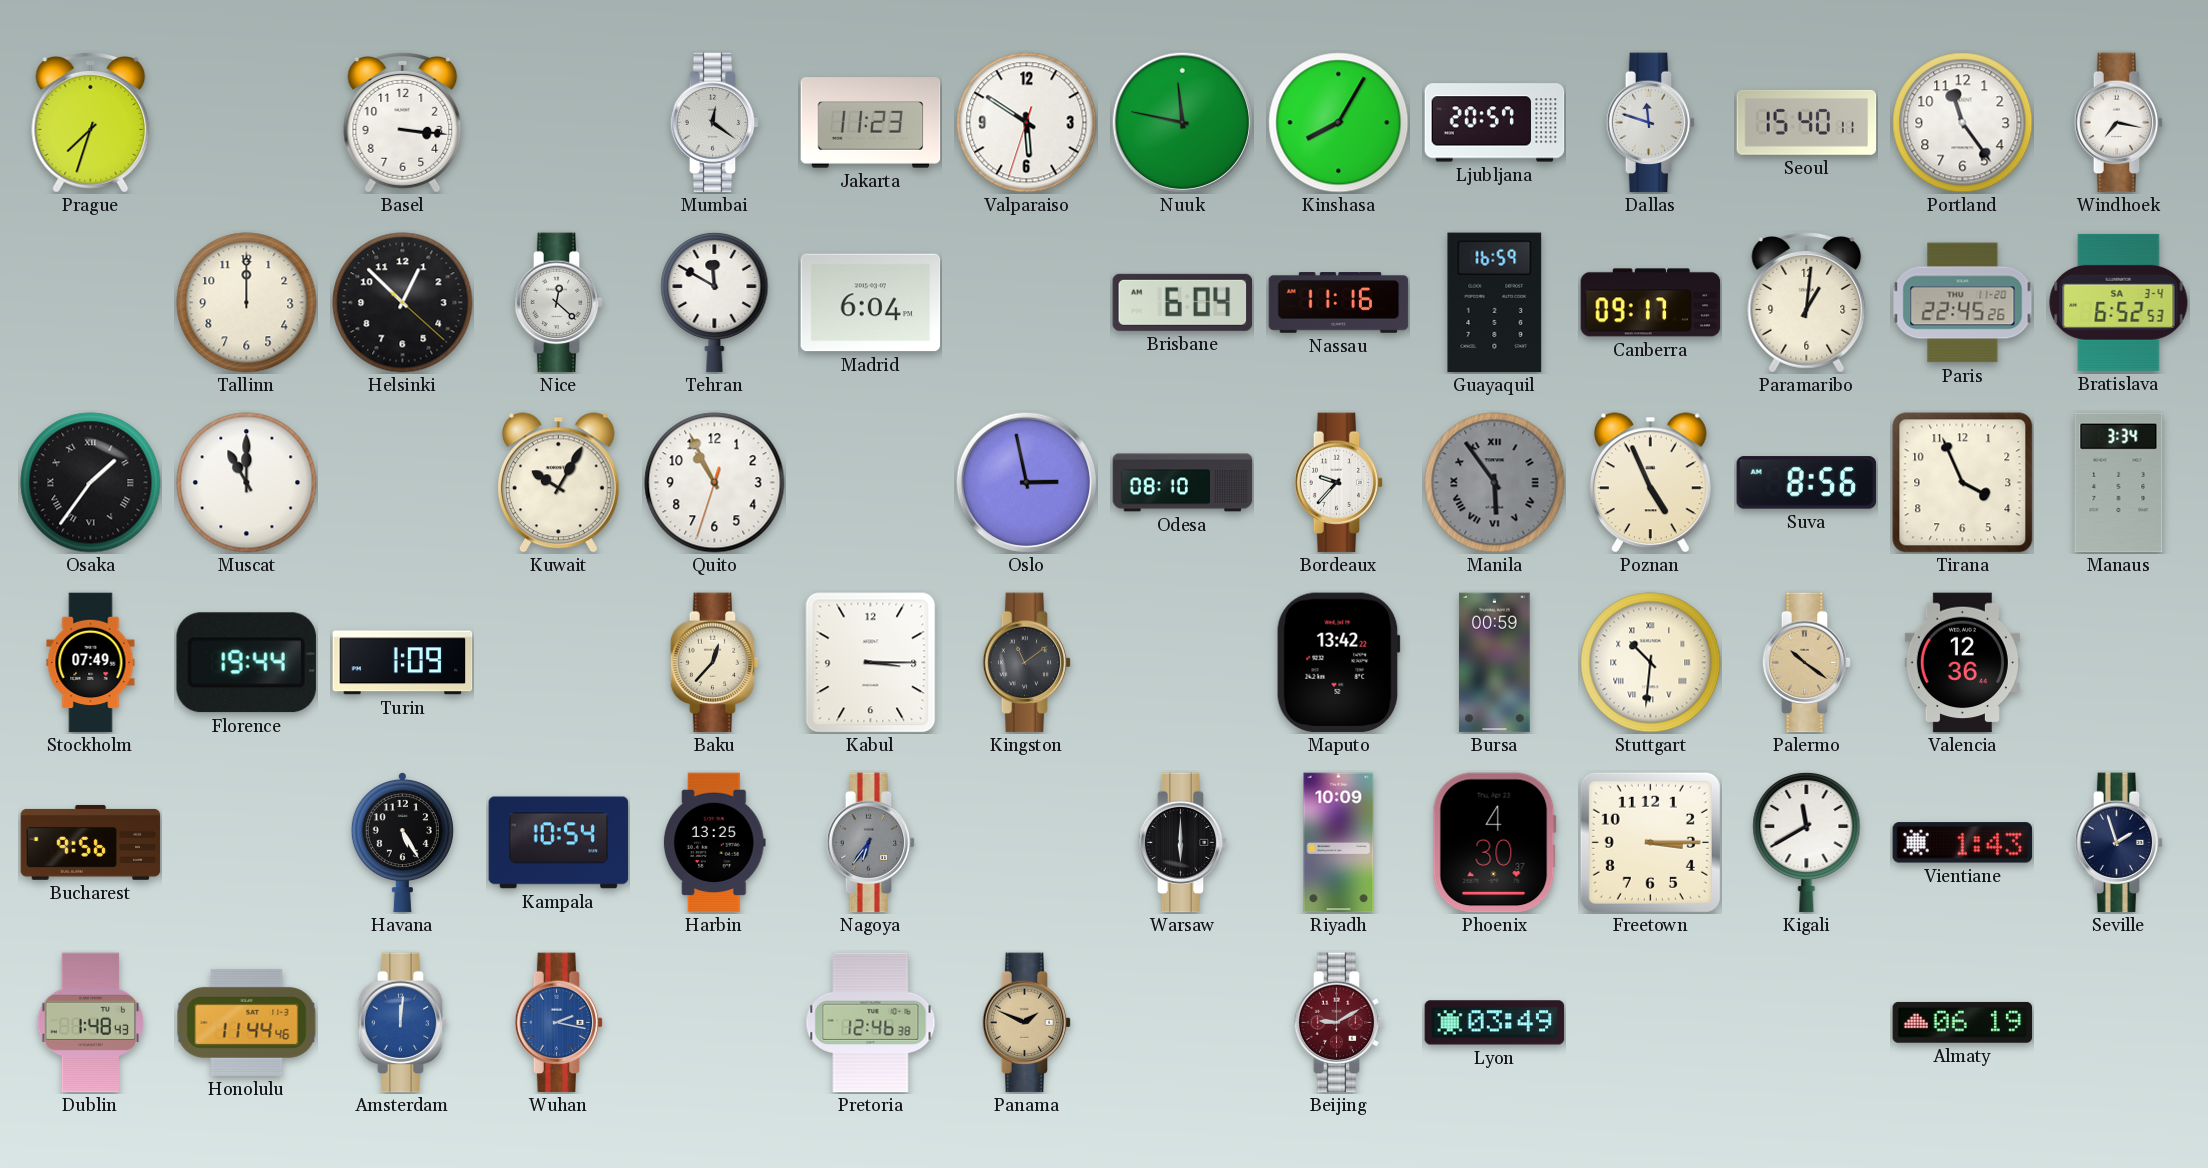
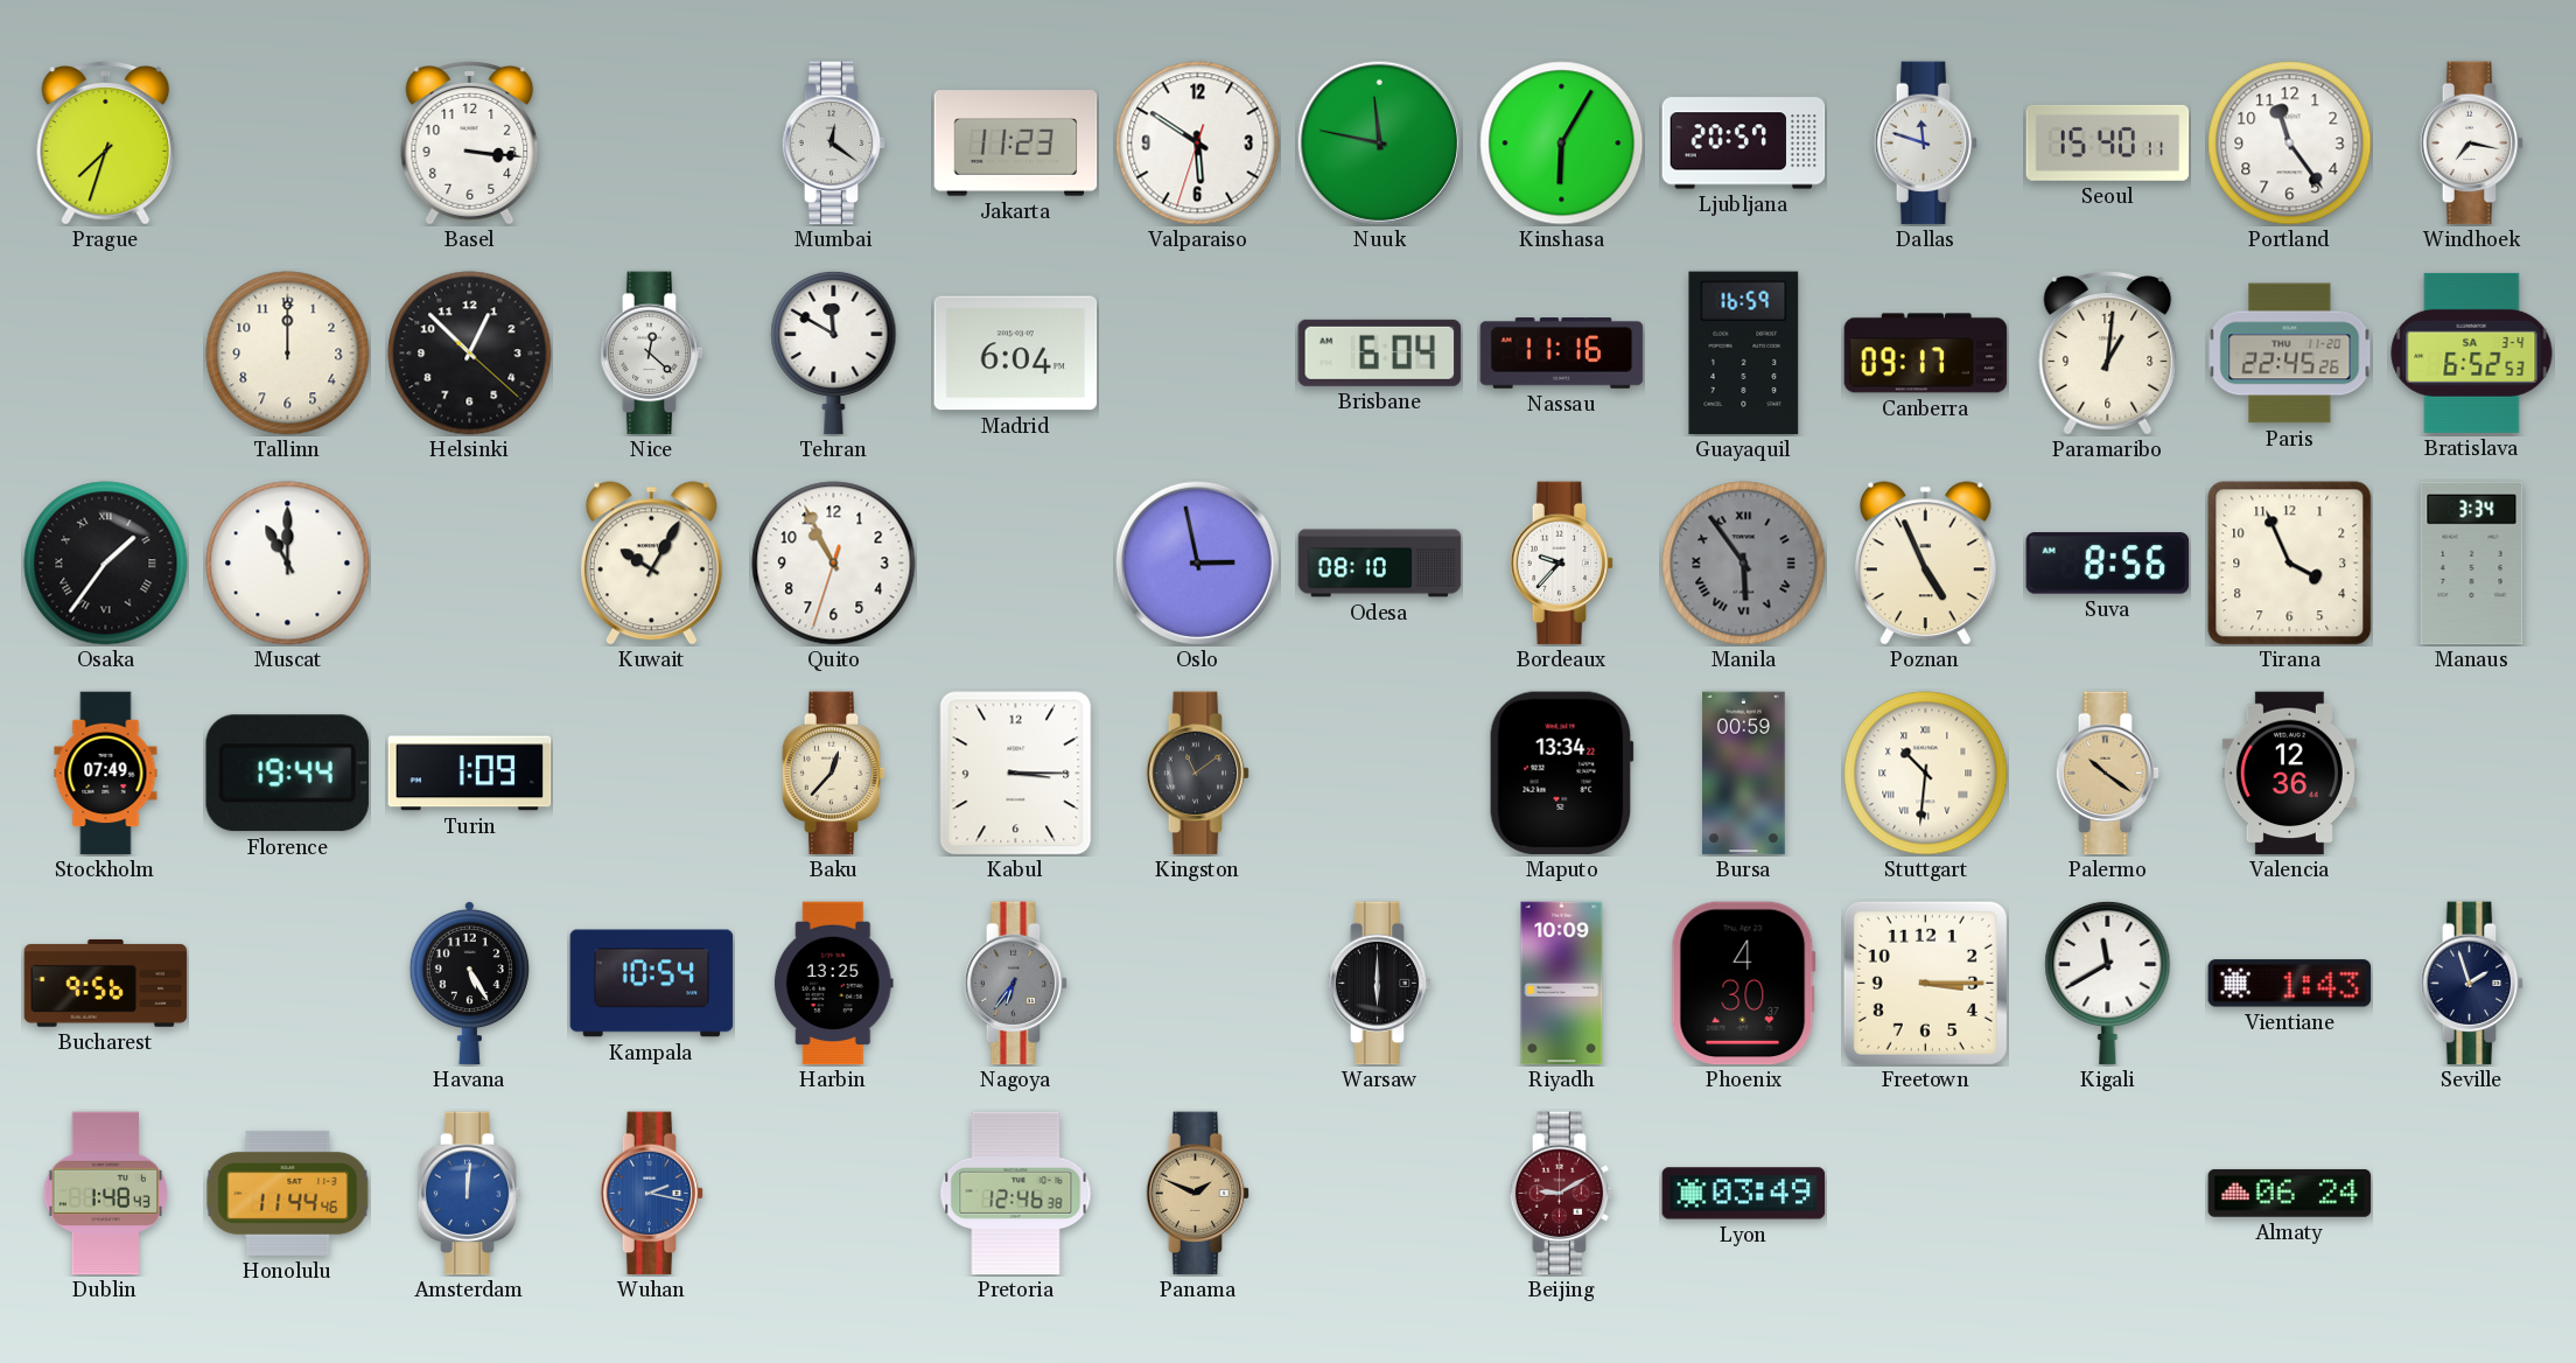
Kinshasa: 8:05 -> 6:05 (1562, 144)
Maputo: 13:42 -> 13:34 (1561, 774)
Almaty: 06:19 -> 06:24 (2290, 1193)
